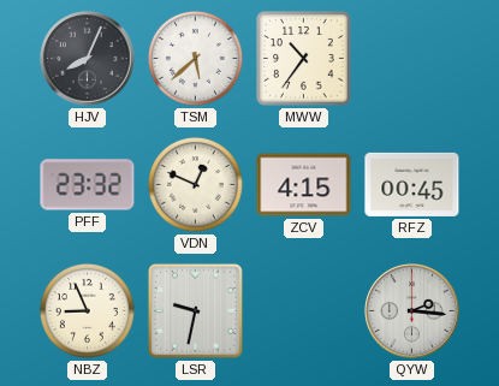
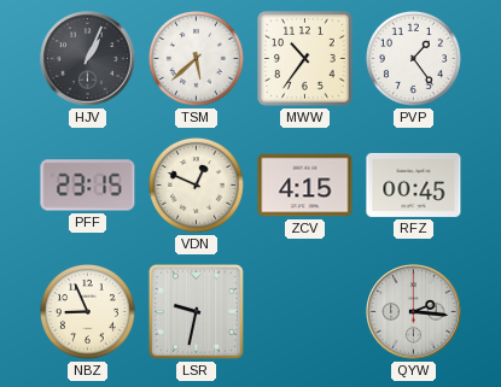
HJV: 8:04 -> 1:04 (88, 59)
PVP: none -> 1:24 (413, 58)
PFF: 23:32 -> 23:15 (88, 186)
